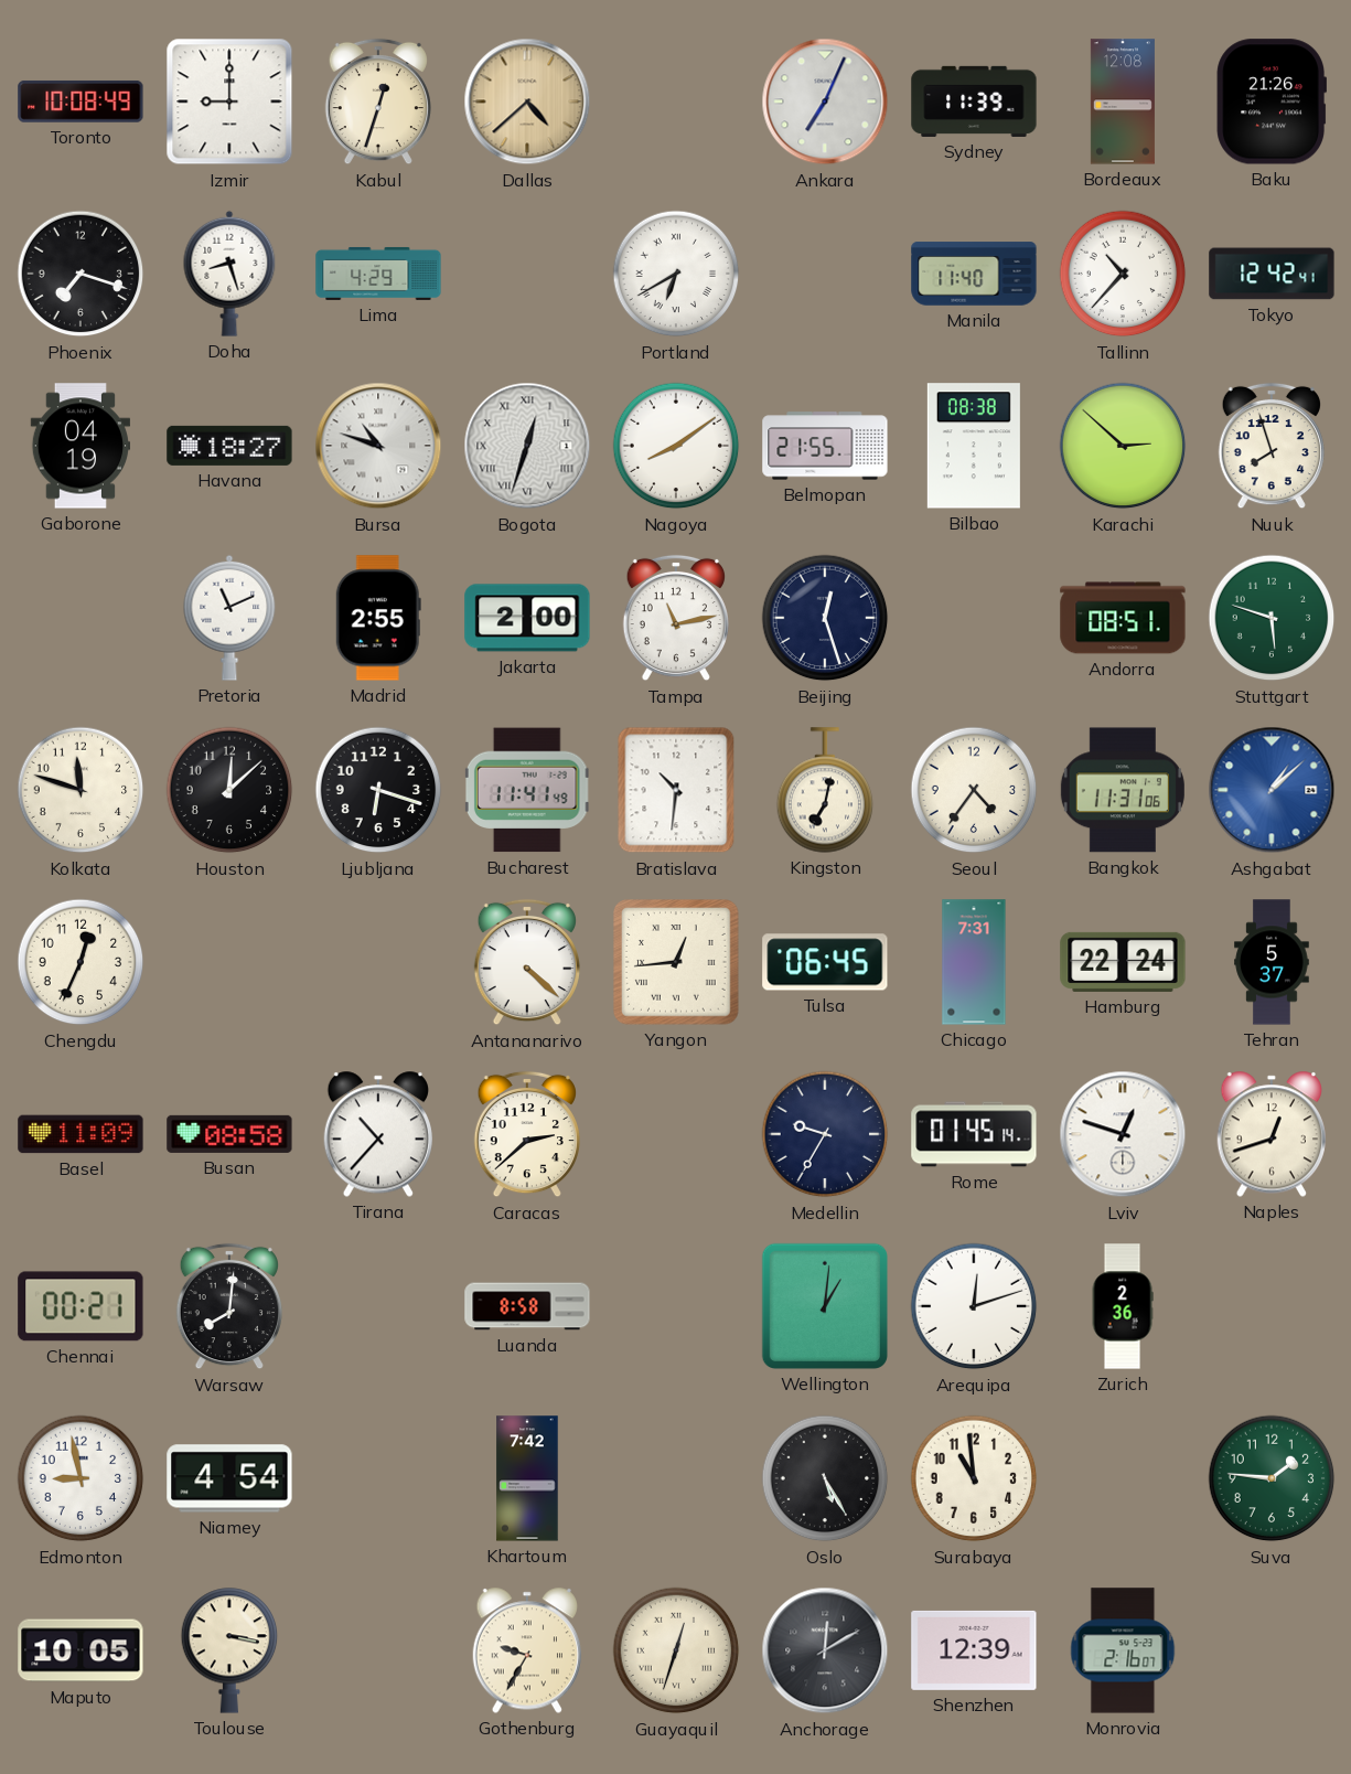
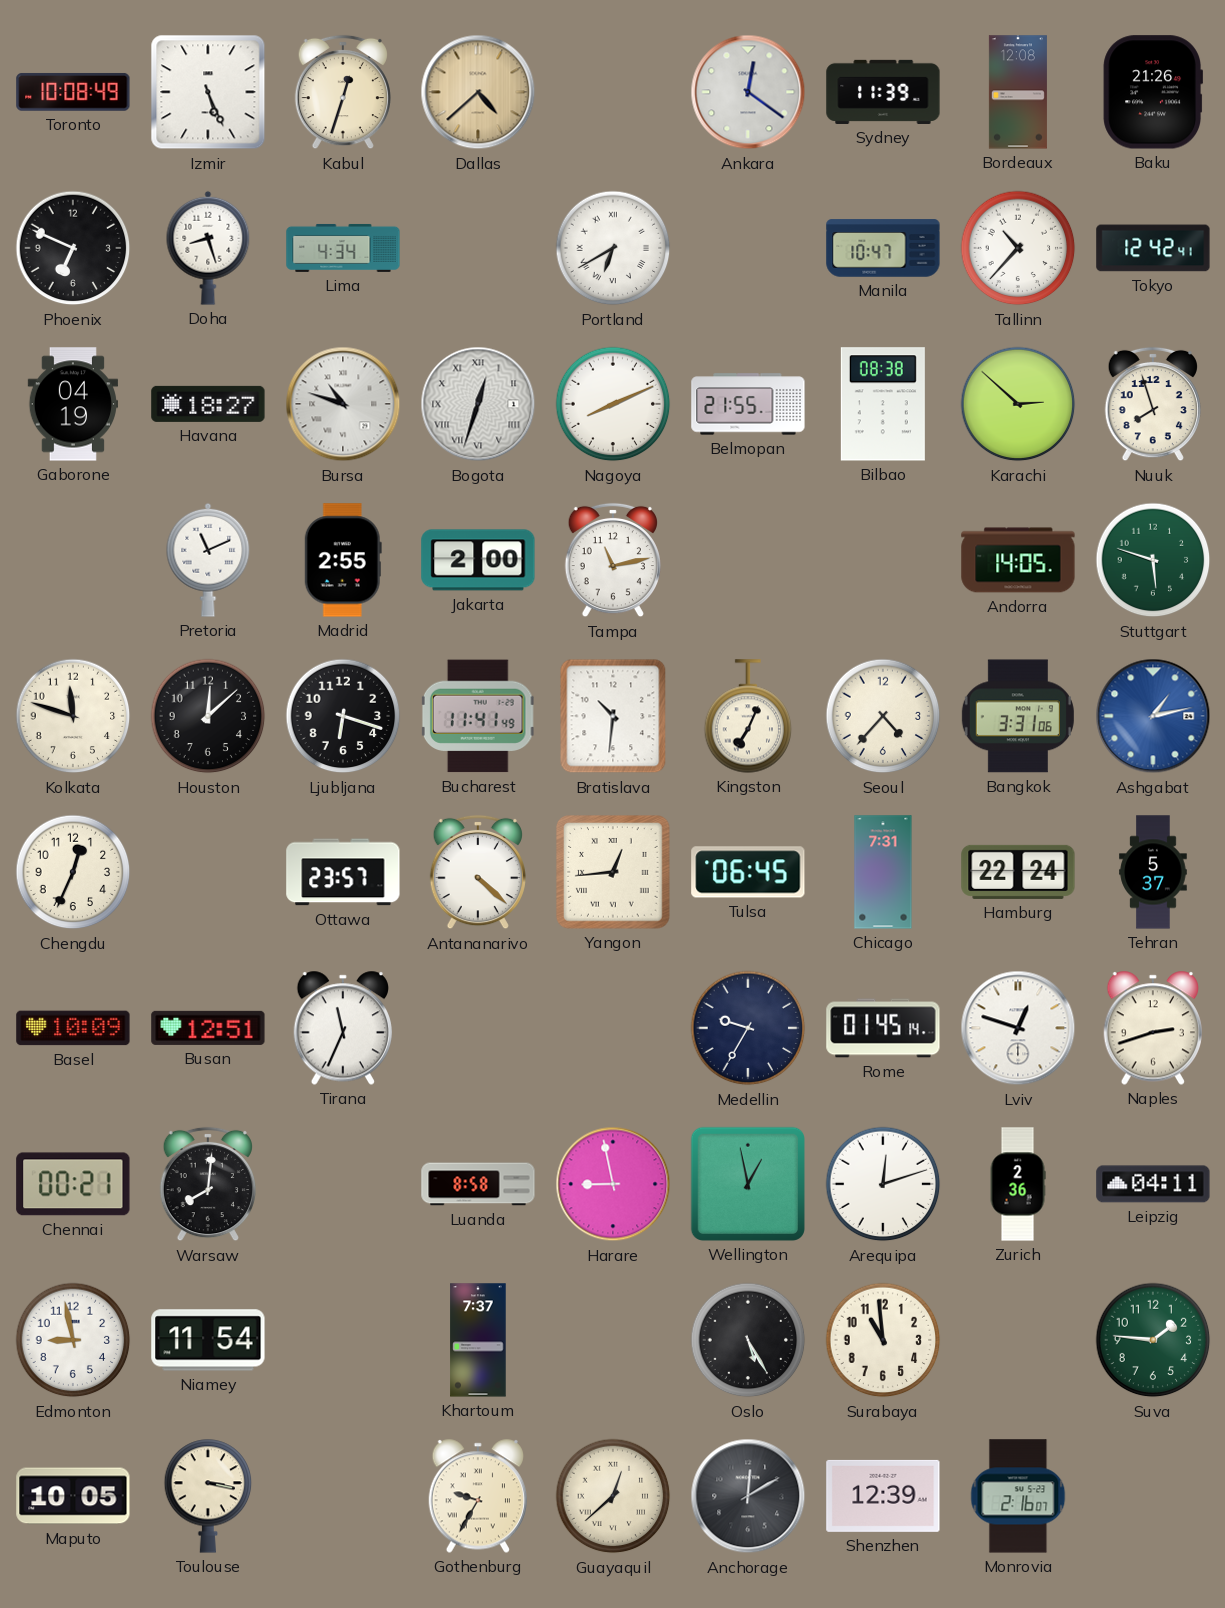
Izmir: 9:00 -> 5:26 (208, 92)
Ankara: 7:04 -> 12:21 (748, 92)
Phoenix: 7:18 -> 6:49 (73, 248)
Lima: 4:29 -> 4:34 (343, 248)
Manila: 11:40 -> 10:47 (883, 248)
Nagoya: 8:09 -> 8:11 (613, 404)
Beijing: 12:27 -> none (825, 618)
Andorra: 08:51 -> 14:05 (1018, 560)
Kingston: 7:02 -> 7:04 (748, 716)
Seoul: 4:36 -> 4:37 (883, 716)
Bangkok: 11:31 -> 3:31 (1018, 716)
Ashgabat: 1:08 -> 1:13 (1153, 716)
Ottawa: none -> 23:57 (343, 872)
Basel: 11:09 -> 10:09 (73, 1028)
Busan: 08:58 -> 12:51 (208, 1028)
Tirana: 10:37 -> 11:34 (342, 1028)
Caracas: 2:38 -> none (527, 1134)
Naples: 12:42 -> 2:42 (1152, 1028)
Harare: none -> 8:58 (613, 1184)
Wellington: 1:01 -> 12:58 (748, 1184)
Leipzig: none -> 04:11 (1153, 1184)
Niamey: 4:54 -> 11:54 (208, 1340)
Khartoum: 7:42 -> 7:37 (478, 1340)
Guayaquil: 12:33 -> 12:38 (613, 1496)
